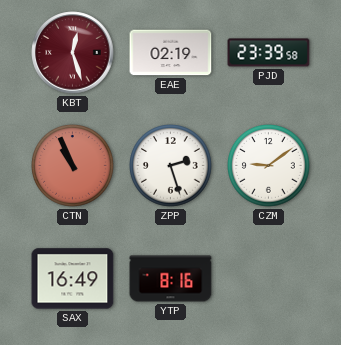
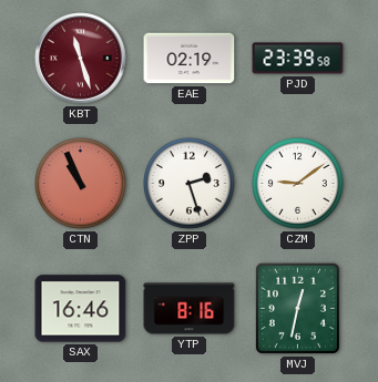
KBT: 12:27 -> 11:27 (81, 59)
SAX: 16:49 -> 16:46 (81, 309)
MVJ: none -> 12:32 (297, 308)
